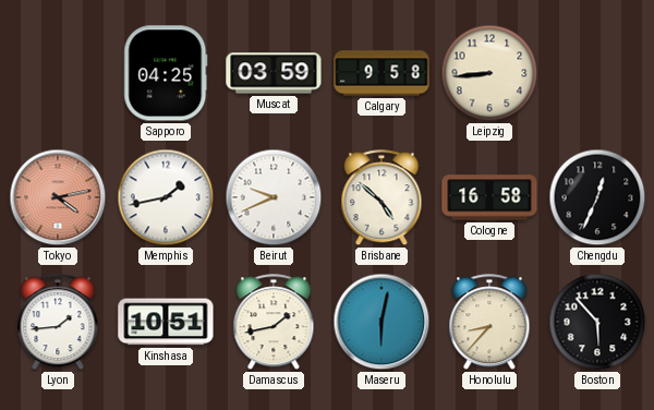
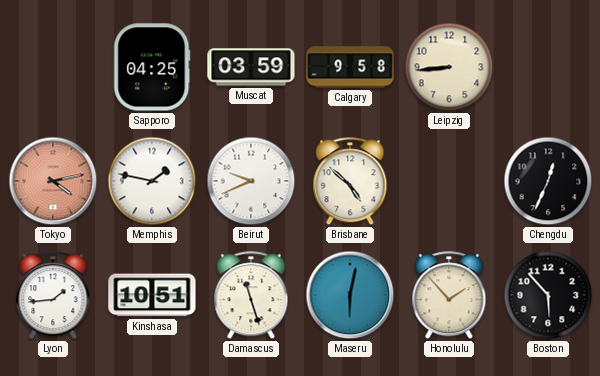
Memphis: 1:43 -> 1:47 (152, 181)
Cologne: 16:58 -> none (489, 197)
Damascus: 1:43 -> 11:27 (251, 296)
Honolulu: 8:37 -> 1:53 (449, 296)
